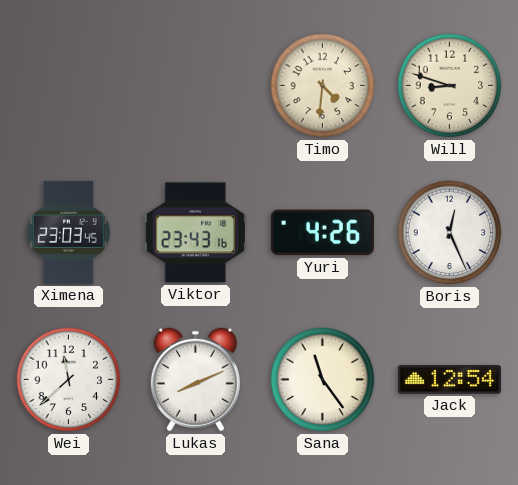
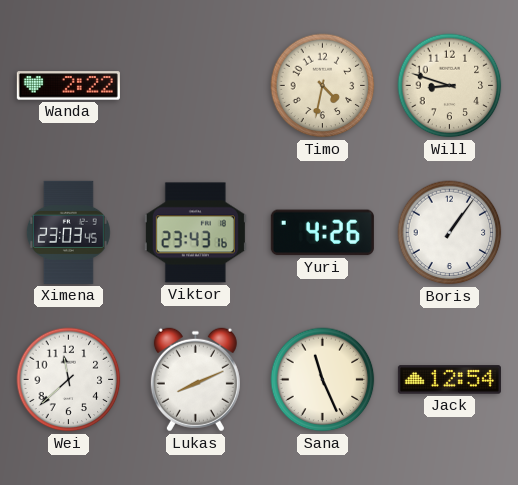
Wanda: none -> 2:22 (68, 86)
Timo: 4:31 -> 4:32 (323, 86)
Boris: 12:26 -> 1:06 (450, 233)
Sana: 11:24 -> 11:26 (323, 380)
